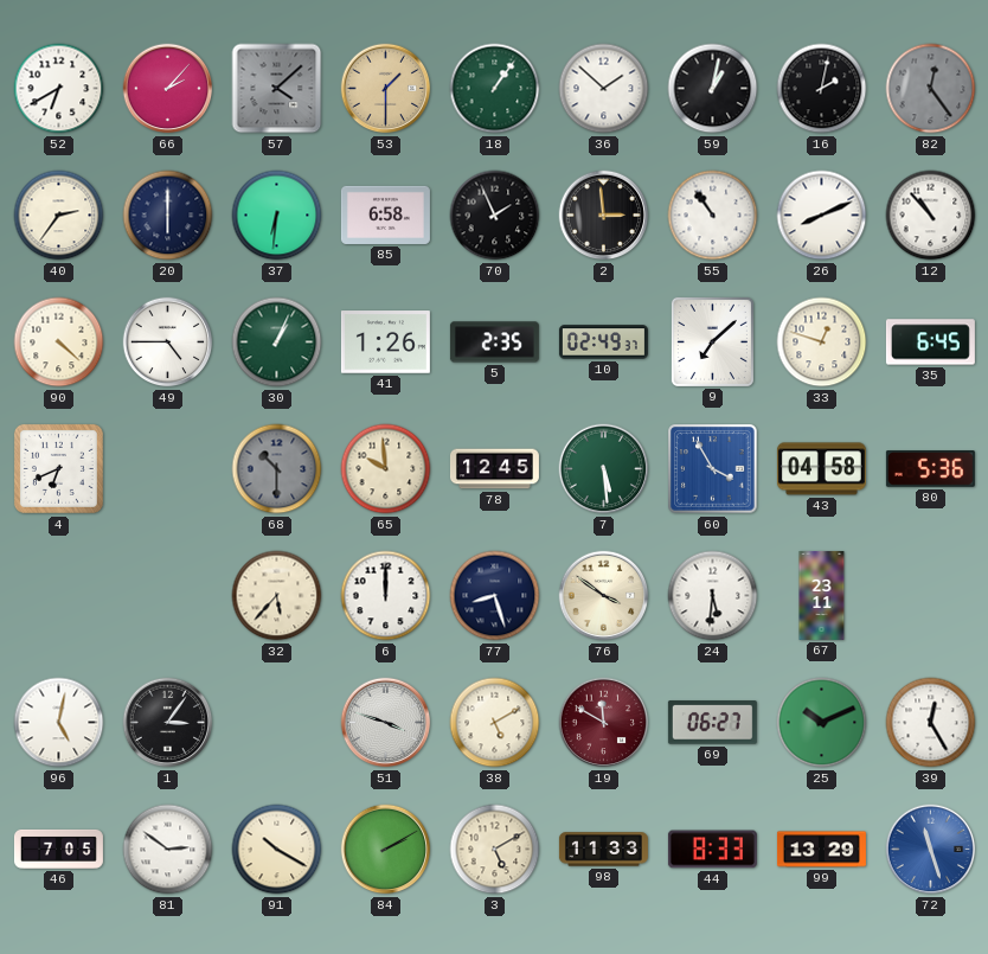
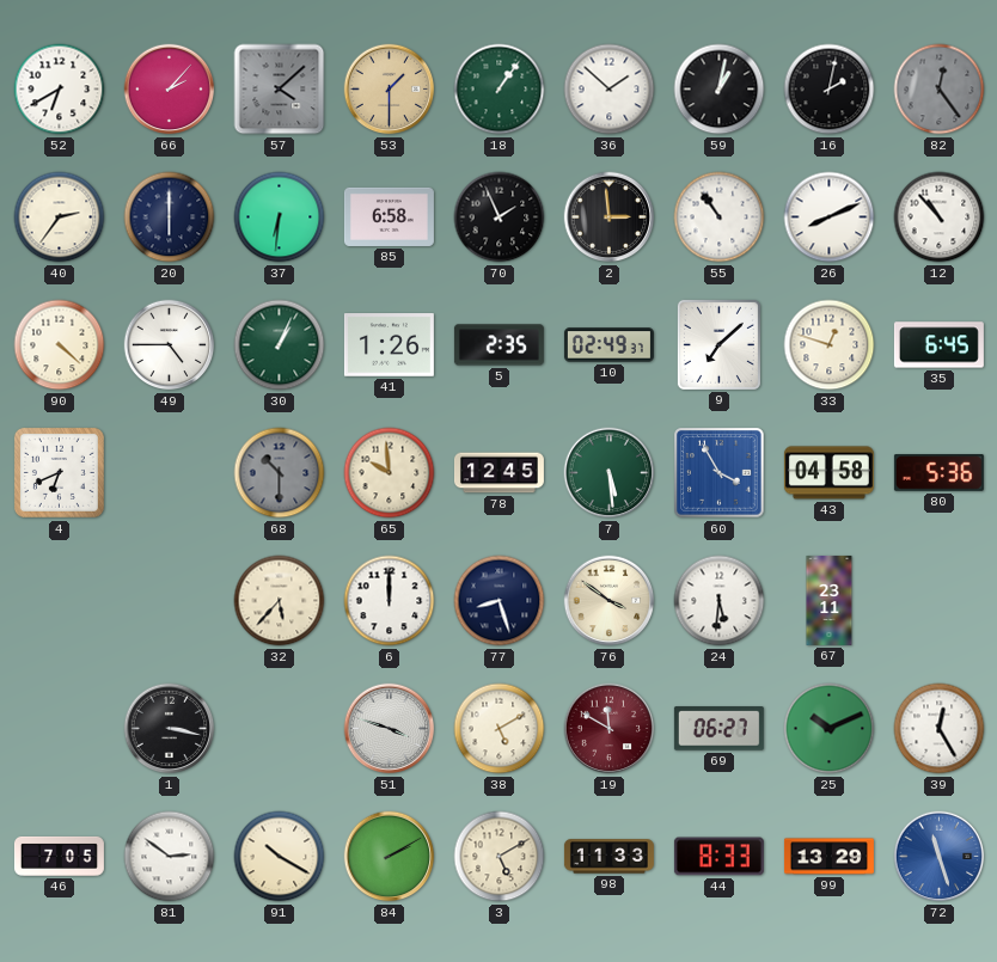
96: 5:02 -> none (59, 723)
1: 3:06 -> 3:17 (170, 729)
